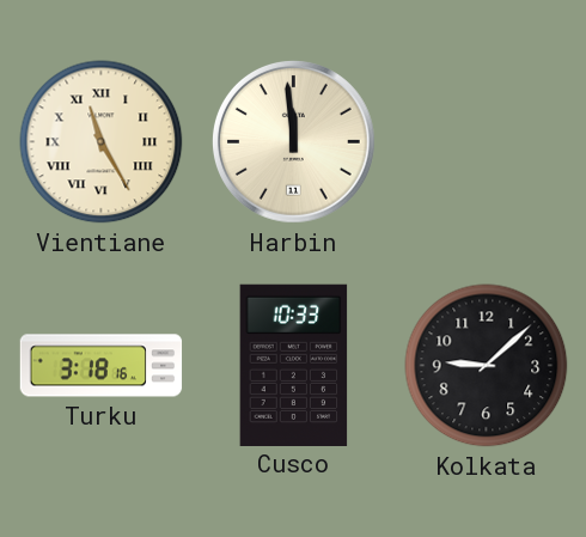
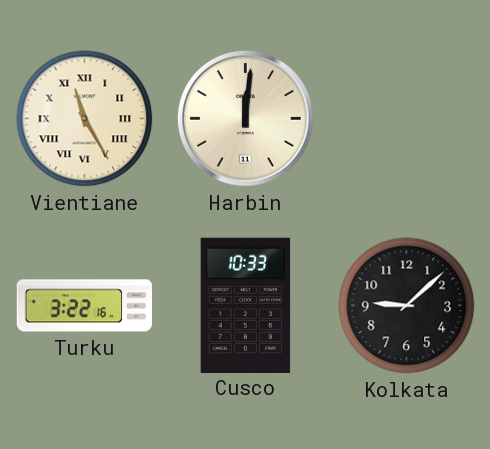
Harbin: 11:59 -> 12:01 (246, 119)
Turku: 3:18 -> 3:22 (85, 306)
